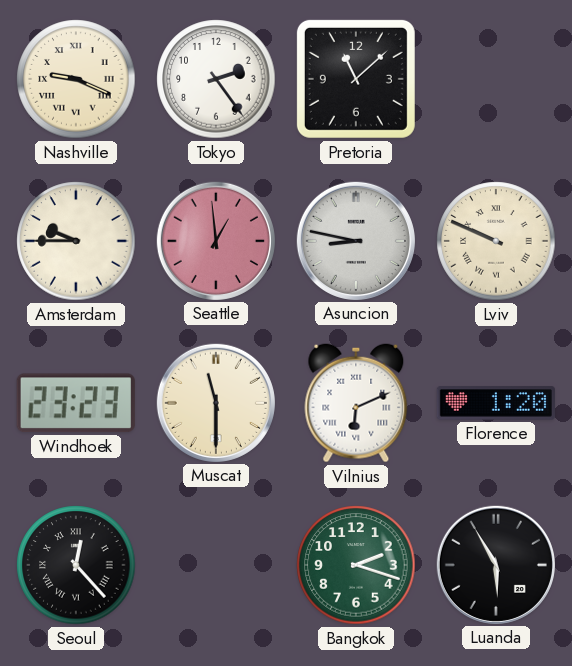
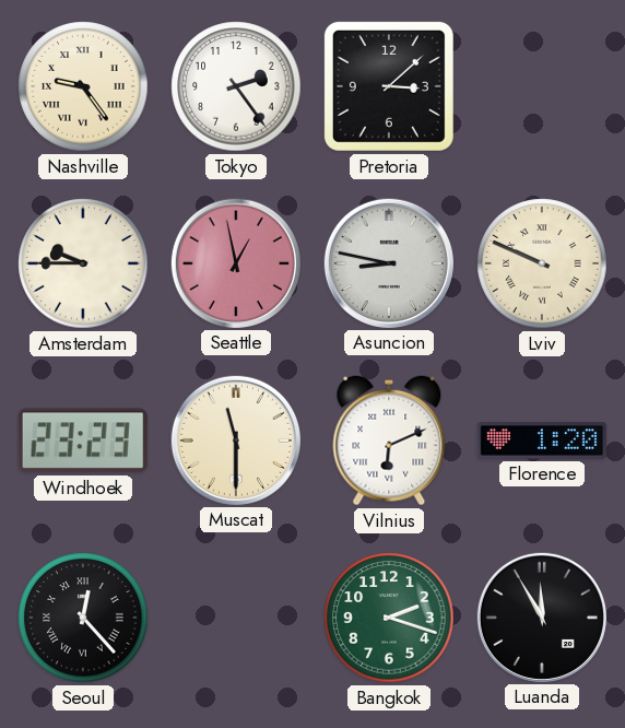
Nashville: 9:19 -> 9:24 (83, 86)
Pretoria: 11:08 -> 3:08 (389, 86)
Seattle: 12:59 -> 12:58 (236, 263)
Luanda: 5:55 -> 11:55 (542, 618)
